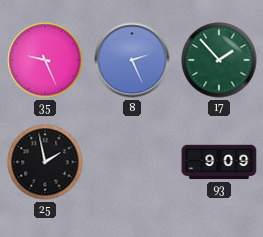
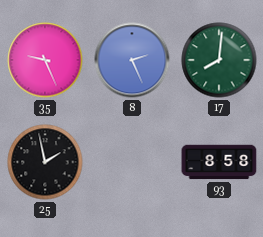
17: 1:53 -> 8:01 (219, 60)
93: 9:09 -> 8:58 (219, 162)
